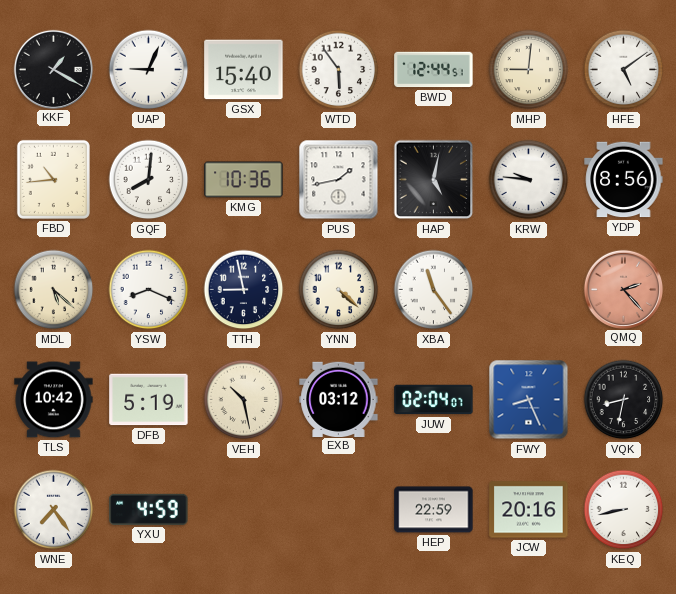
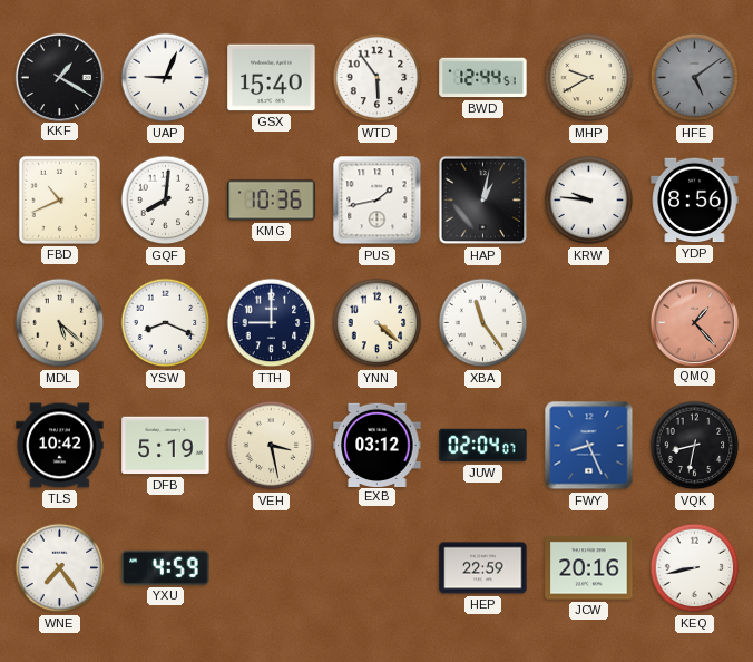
MHP: 9:01 -> 9:40 (589, 78)
HFE dial: white -> grey (695, 78)
FBD: 10:44 -> 10:41 (59, 199)
HAP: 5:02 -> 1:02 (483, 201)
TTH: 8:58 -> 9:00 (272, 323)
QMQ: 2:23 -> 1:23 (694, 322)
VEH: 10:28 -> 3:28 (272, 446)
